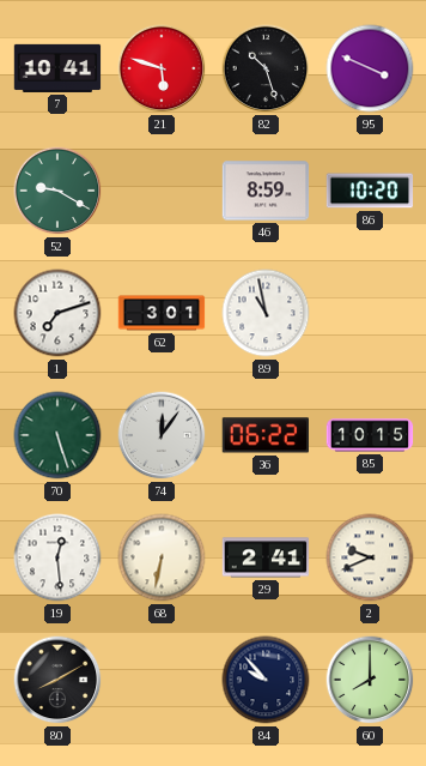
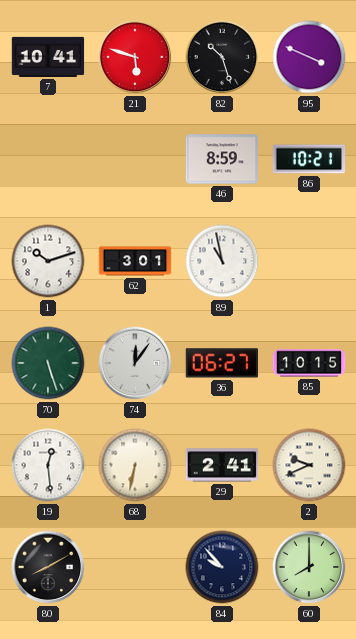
52: 9:20 -> none (57, 191)
86: 10:20 -> 10:21 (309, 159)
1: 7:12 -> 10:12 (48, 261)
36: 06:22 -> 06:27 (221, 363)
